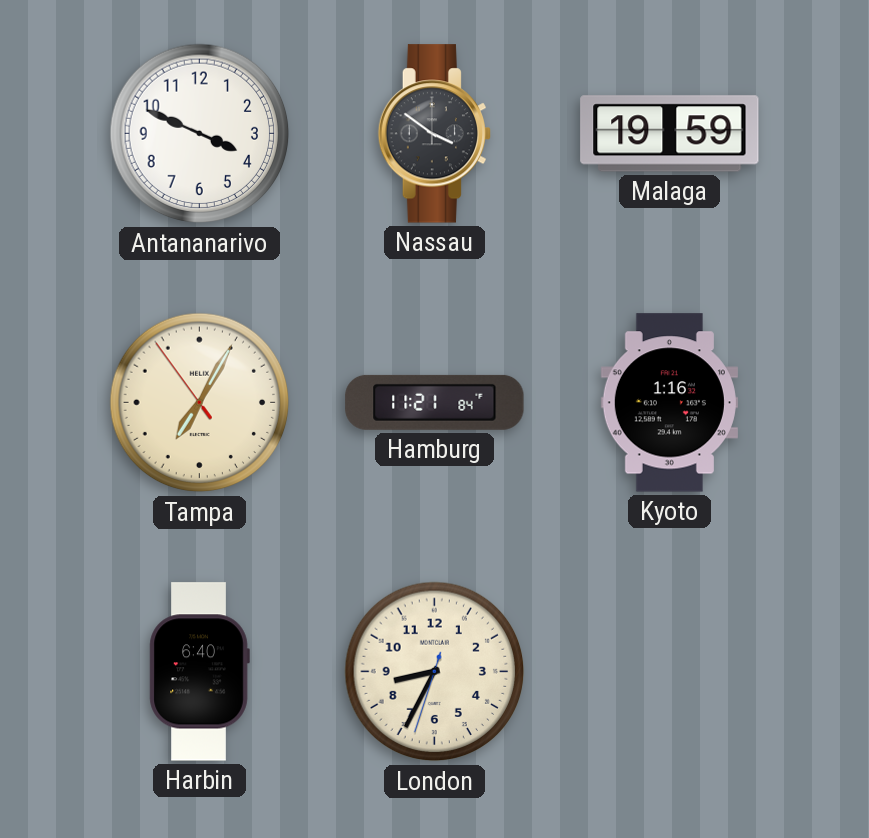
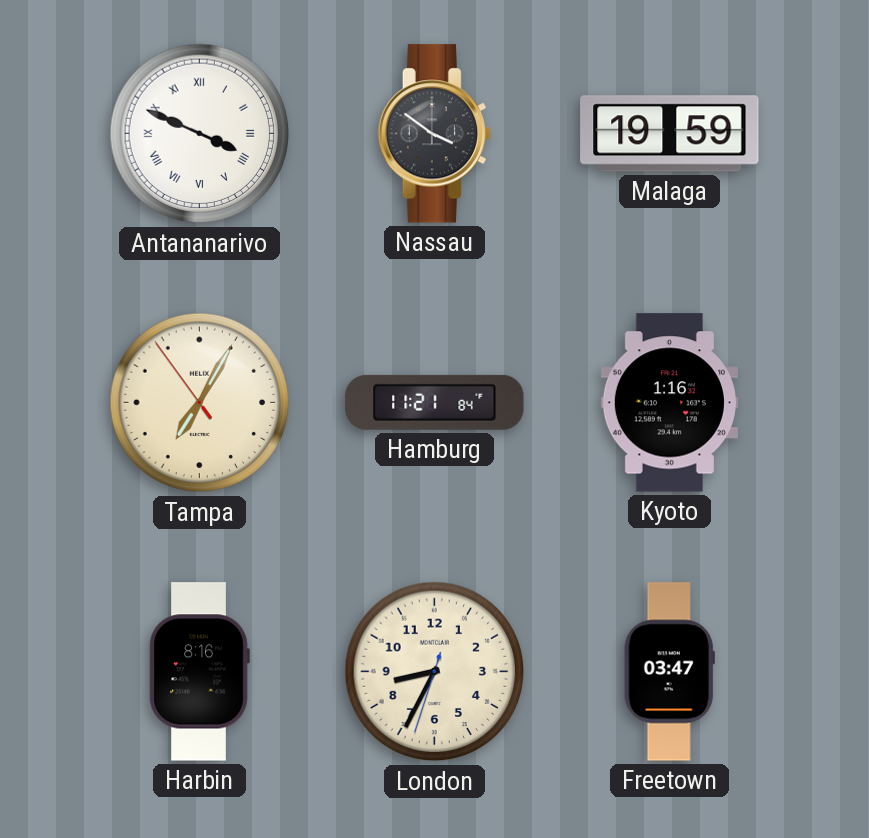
Antananarivo numerals: Arabic -> Roman (200, 134)
Harbin: 6:40 -> 8:16 (199, 672)
Freetown: none -> 03:47 (669, 672)
